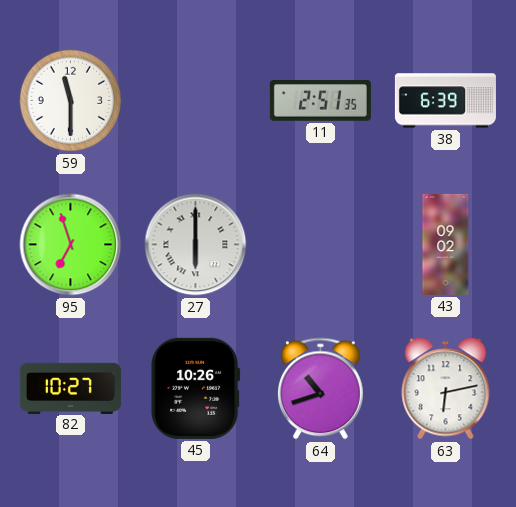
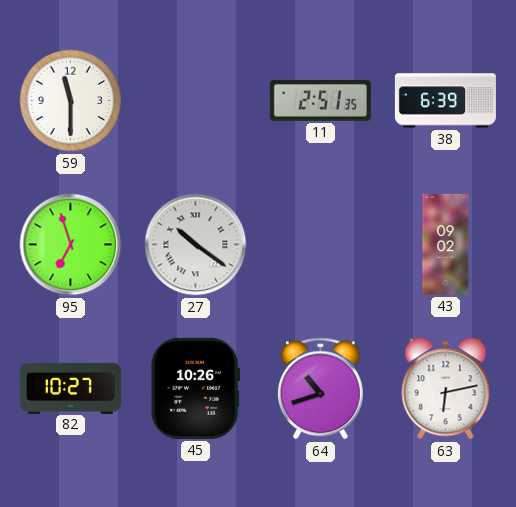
27: 6:00 -> 10:21 (196, 245)
